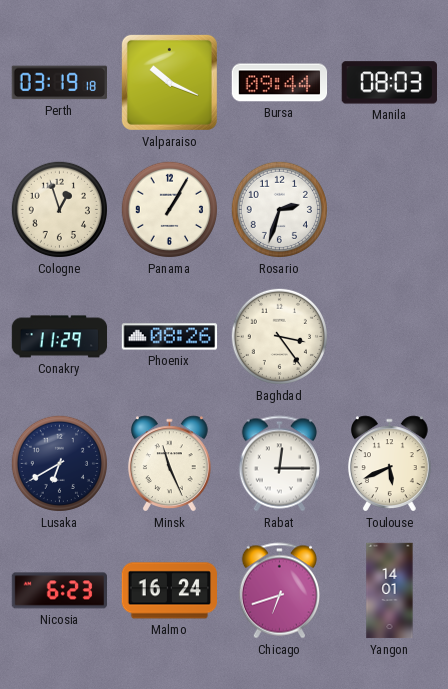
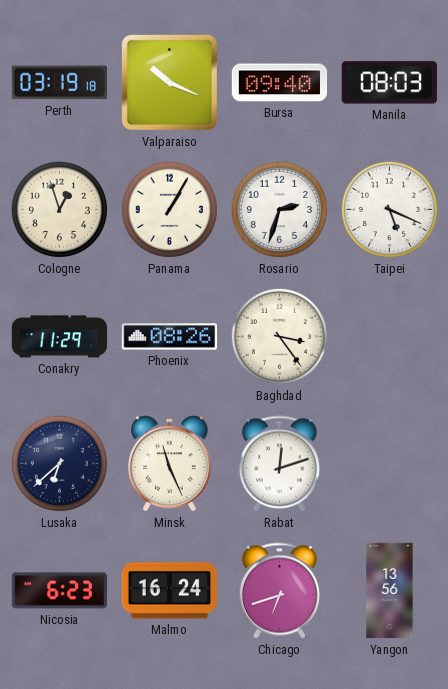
Bursa: 09:44 -> 09:40 (280, 83)
Taipei: none -> 5:19 (389, 209)
Lusaka: 6:40 -> 6:38 (59, 463)
Rabat: 12:15 -> 12:12 (279, 464)
Toulouse: 5:41 -> none (389, 464)
Yangon: 14:01 -> 13:56 (390, 591)
